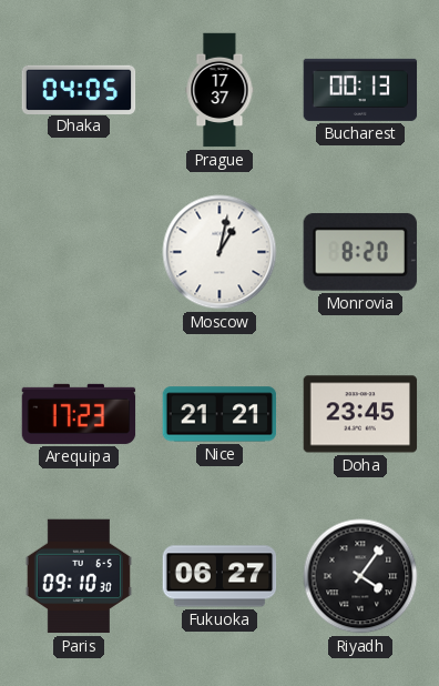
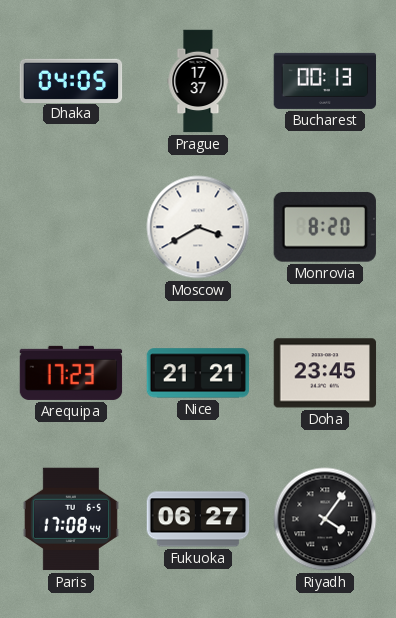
Moscow: 1:02 -> 3:40 (198, 227)
Paris: 09:10 -> 17:08 (71, 519)
